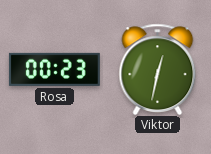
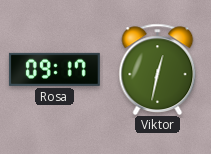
Rosa: 00:23 -> 09:17 (54, 69)
